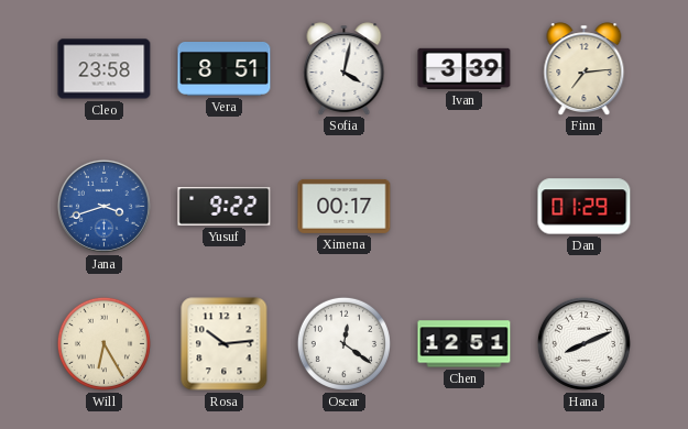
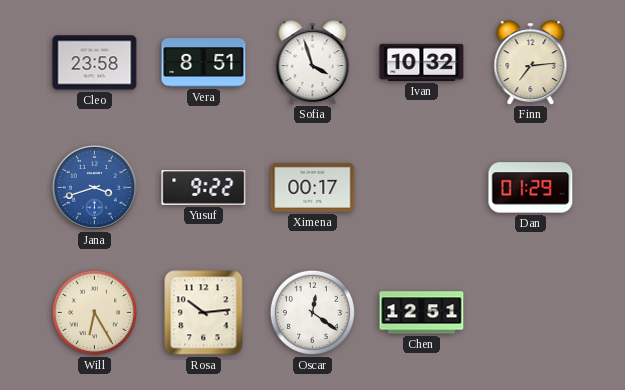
Sofia: 4:02 -> 3:57 (313, 62)
Ivan: 3:39 -> 10:32 (422, 62)
Hana: 8:11 -> none (583, 343)
